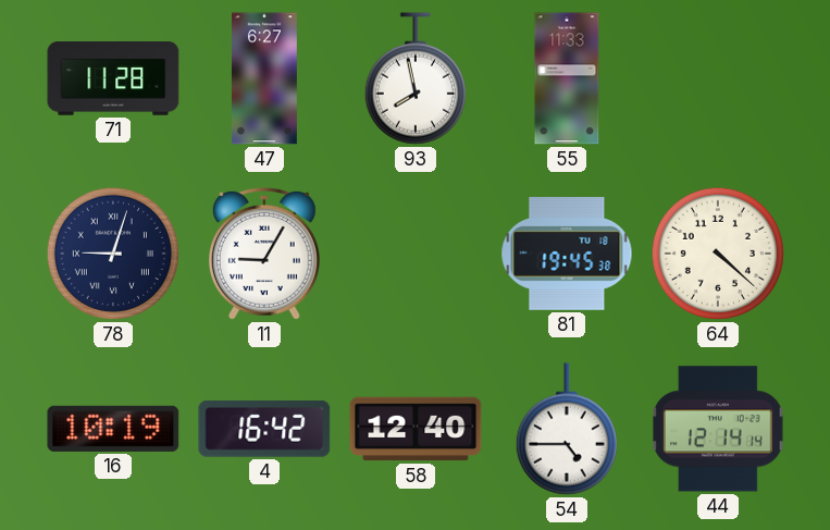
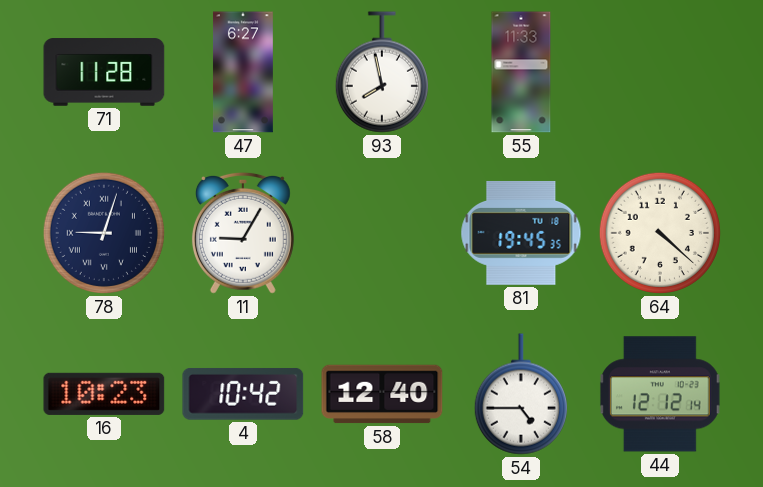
81: 19:45:38 -> 19:45:35 (521, 233)
16: 10:19 -> 10:23 (104, 394)
4: 16:42 -> 10:42 (243, 394)
44: 12:14 -> 12:12 (660, 394)
